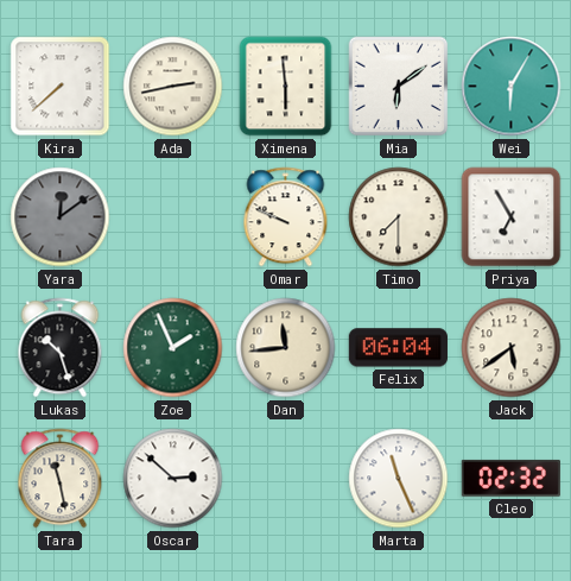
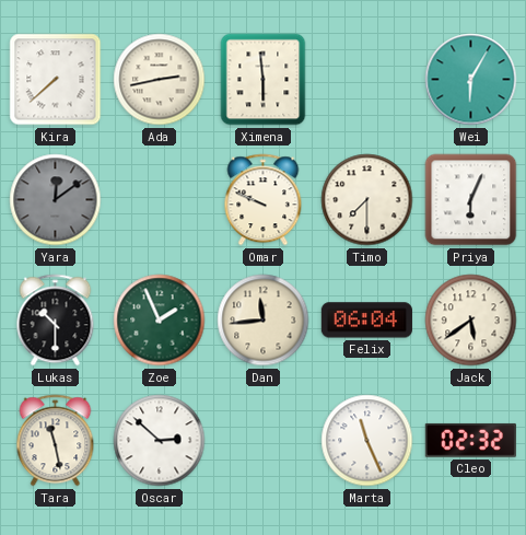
Mia: 6:09 -> none (399, 87)
Priya: 6:55 -> 6:04 (471, 200)
Lukas: 10:27 -> 10:30 (56, 321)
